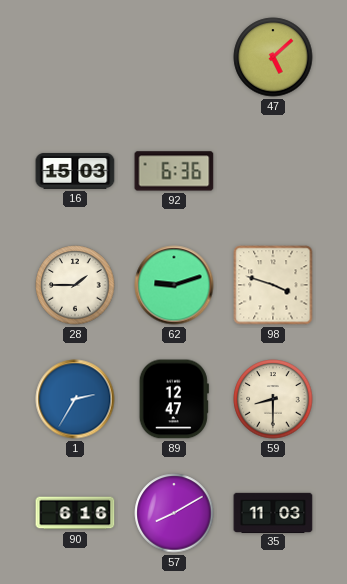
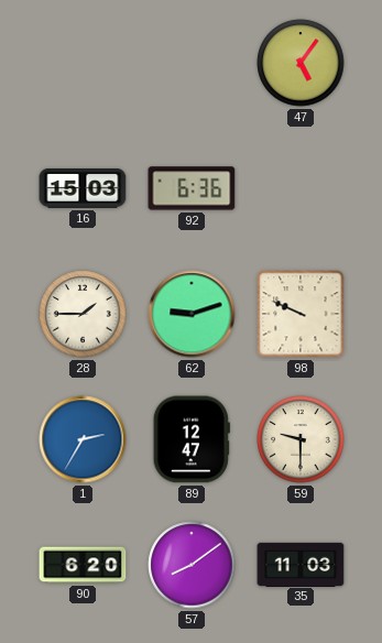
47: 5:08 -> 5:06 (301, 63)
98: 3:48 -> 9:49 (301, 314)
59: 8:30 -> 9:30 (301, 439)
90: 6:16 -> 6:20 (83, 565)
57: 8:10 -> 8:09 (192, 565)
